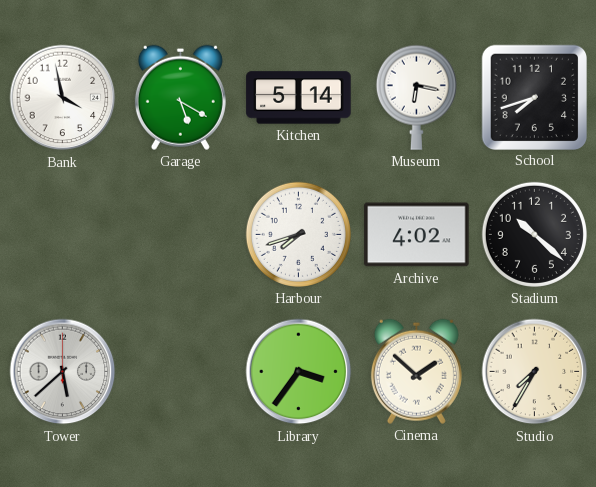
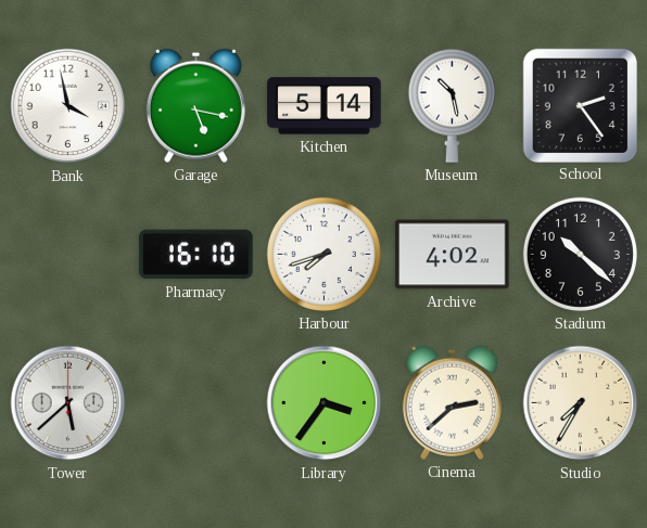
Garage: 5:20 -> 5:17 (195, 105)
Museum: 6:17 -> 10:28 (452, 105)
School: 7:42 -> 2:24 (580, 105)
Pharmacy: none -> 16:10 (196, 255)
Cinema: 1:52 -> 2:38 (452, 402)
